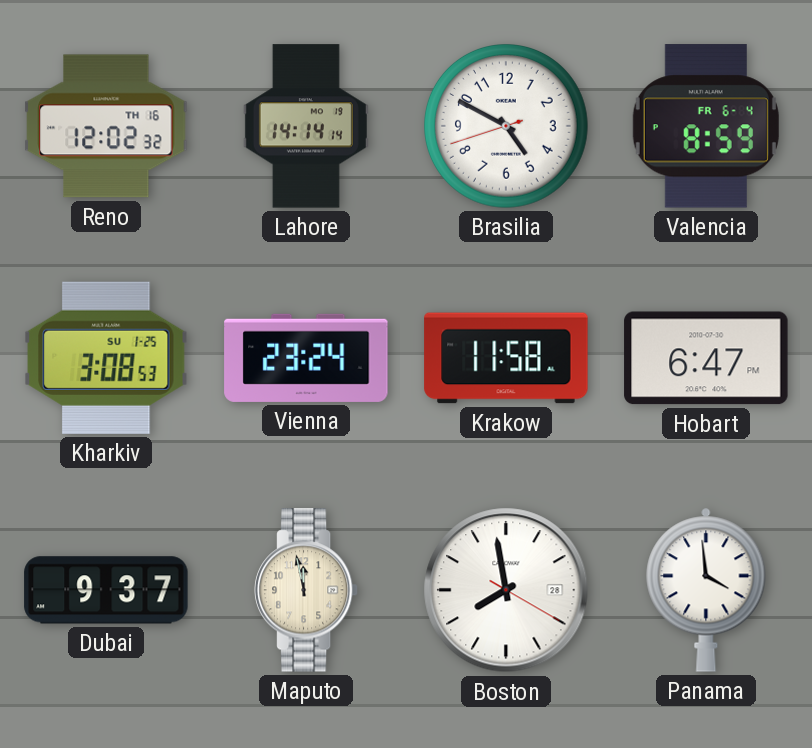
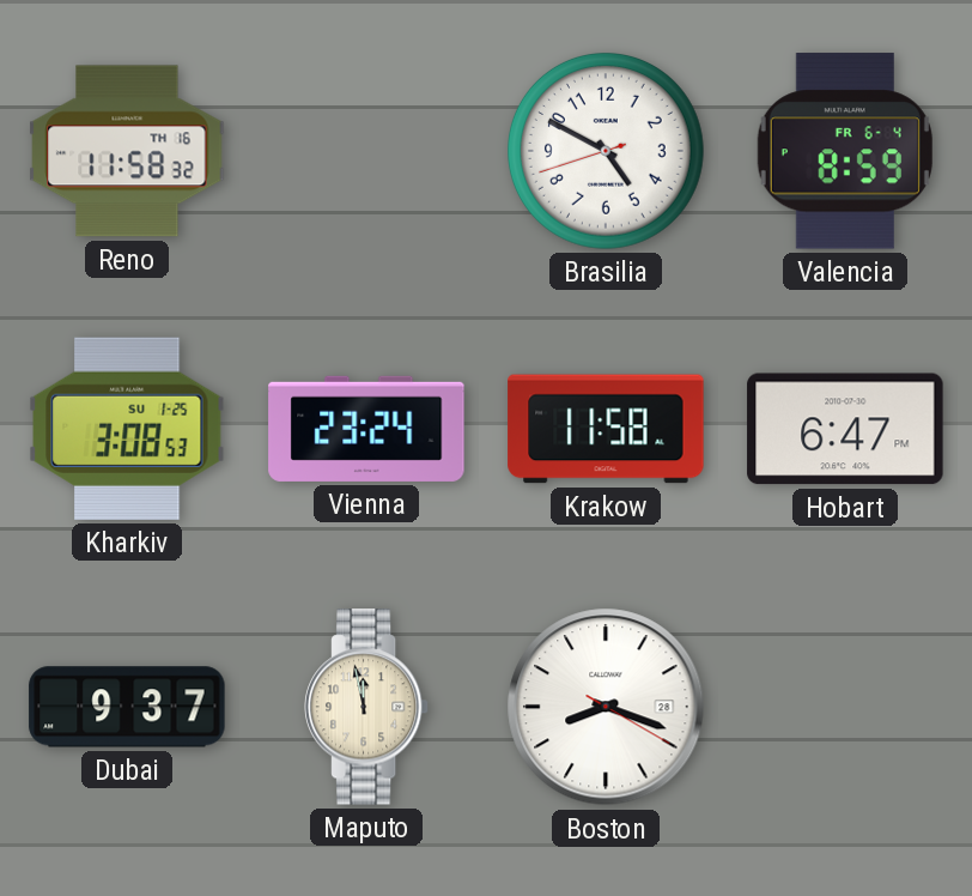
Reno: 12:02 -> 11:58 (127, 151)
Lahore: 14:14 -> none (306, 126)
Boston: 7:58 -> 8:18 (606, 707)
Panama: 3:59 -> none (706, 590)
